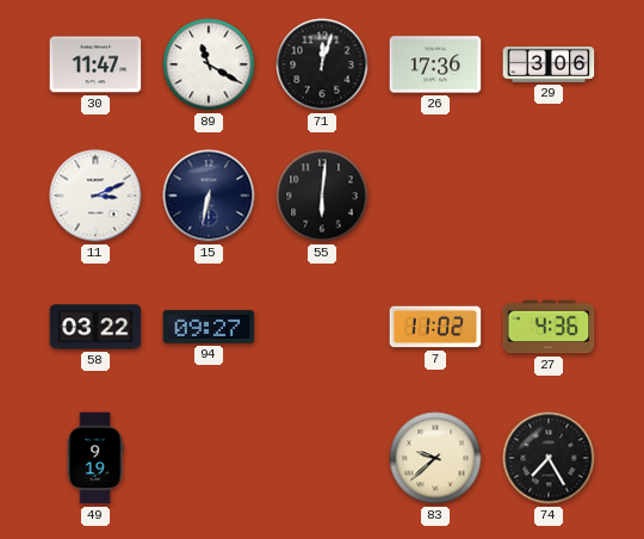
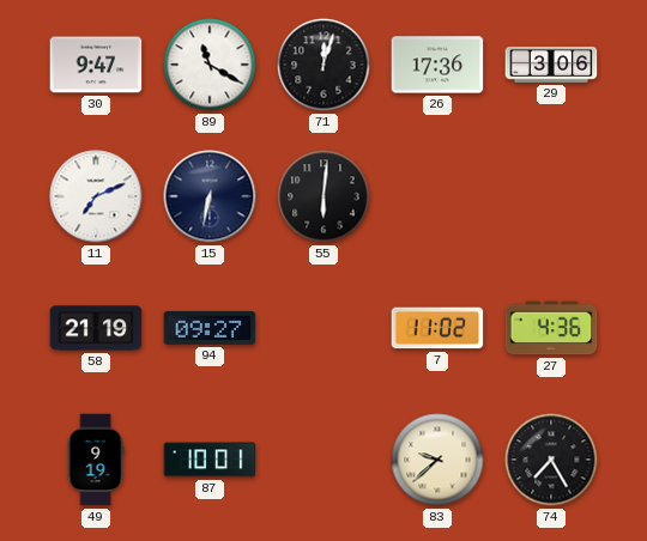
30: 11:47 -> 9:47 (96, 65)
11: 3:11 -> 7:11 (96, 196)
58: 03:22 -> 21:19 (96, 328)
87: none -> 10:01 (210, 460)
